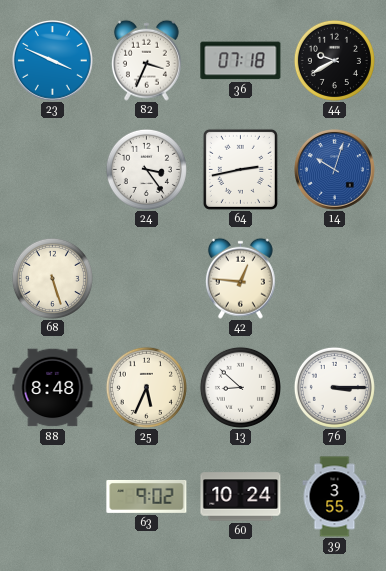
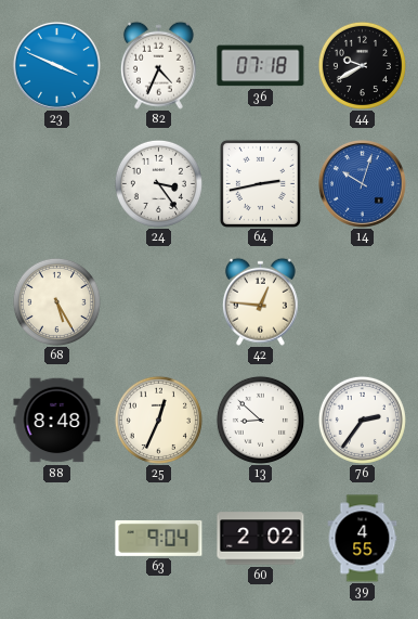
82: 3:34 -> 4:34 (158, 65)
68: 5:27 -> 5:25 (56, 301)
25: 5:34 -> 12:34 (158, 420)
76: 3:15 -> 2:36 (362, 420)
63: 9:02 -> 9:04 (159, 538)
60: 10:24 -> 2:02 (261, 539)
39: 3:55 -> 4:55 (363, 539)
